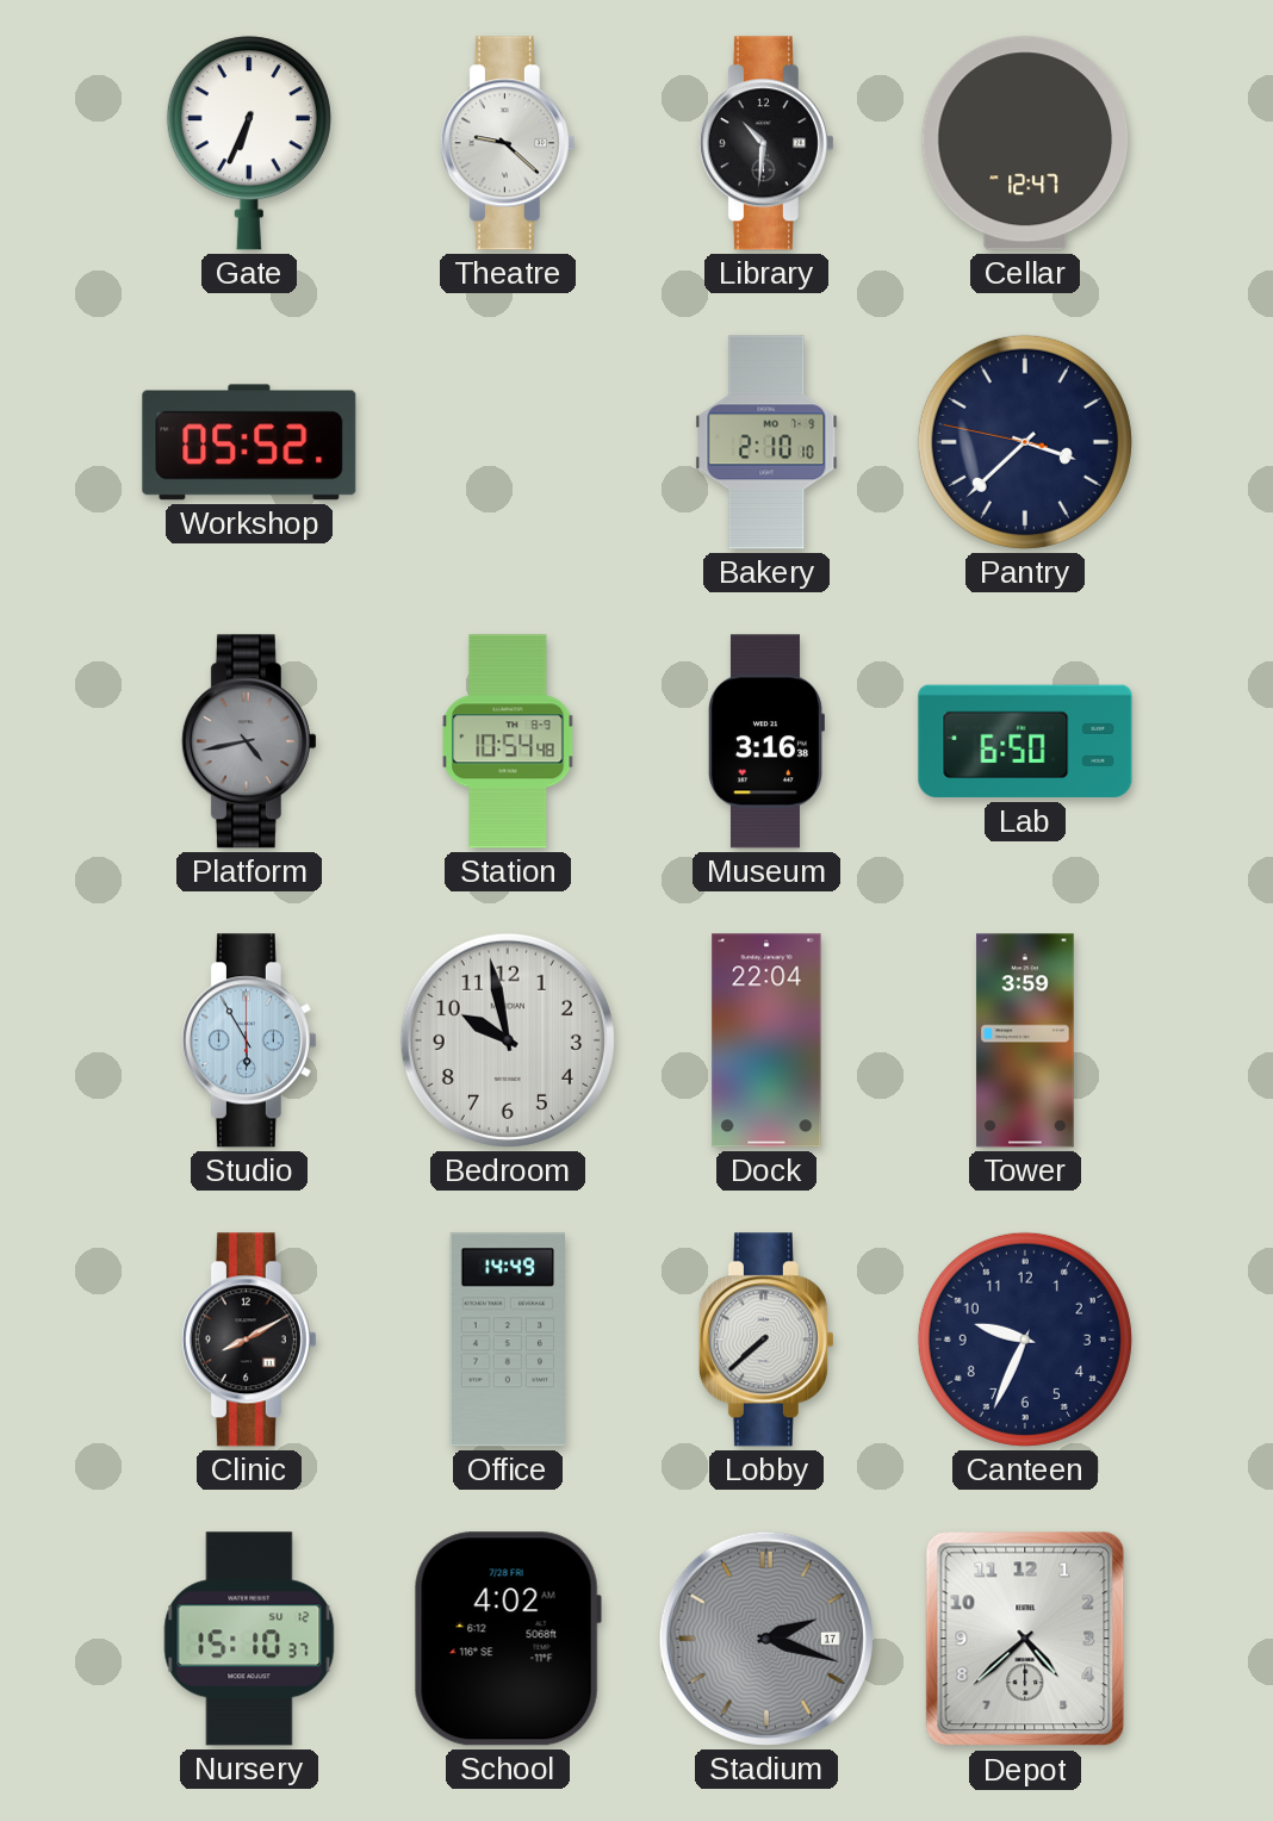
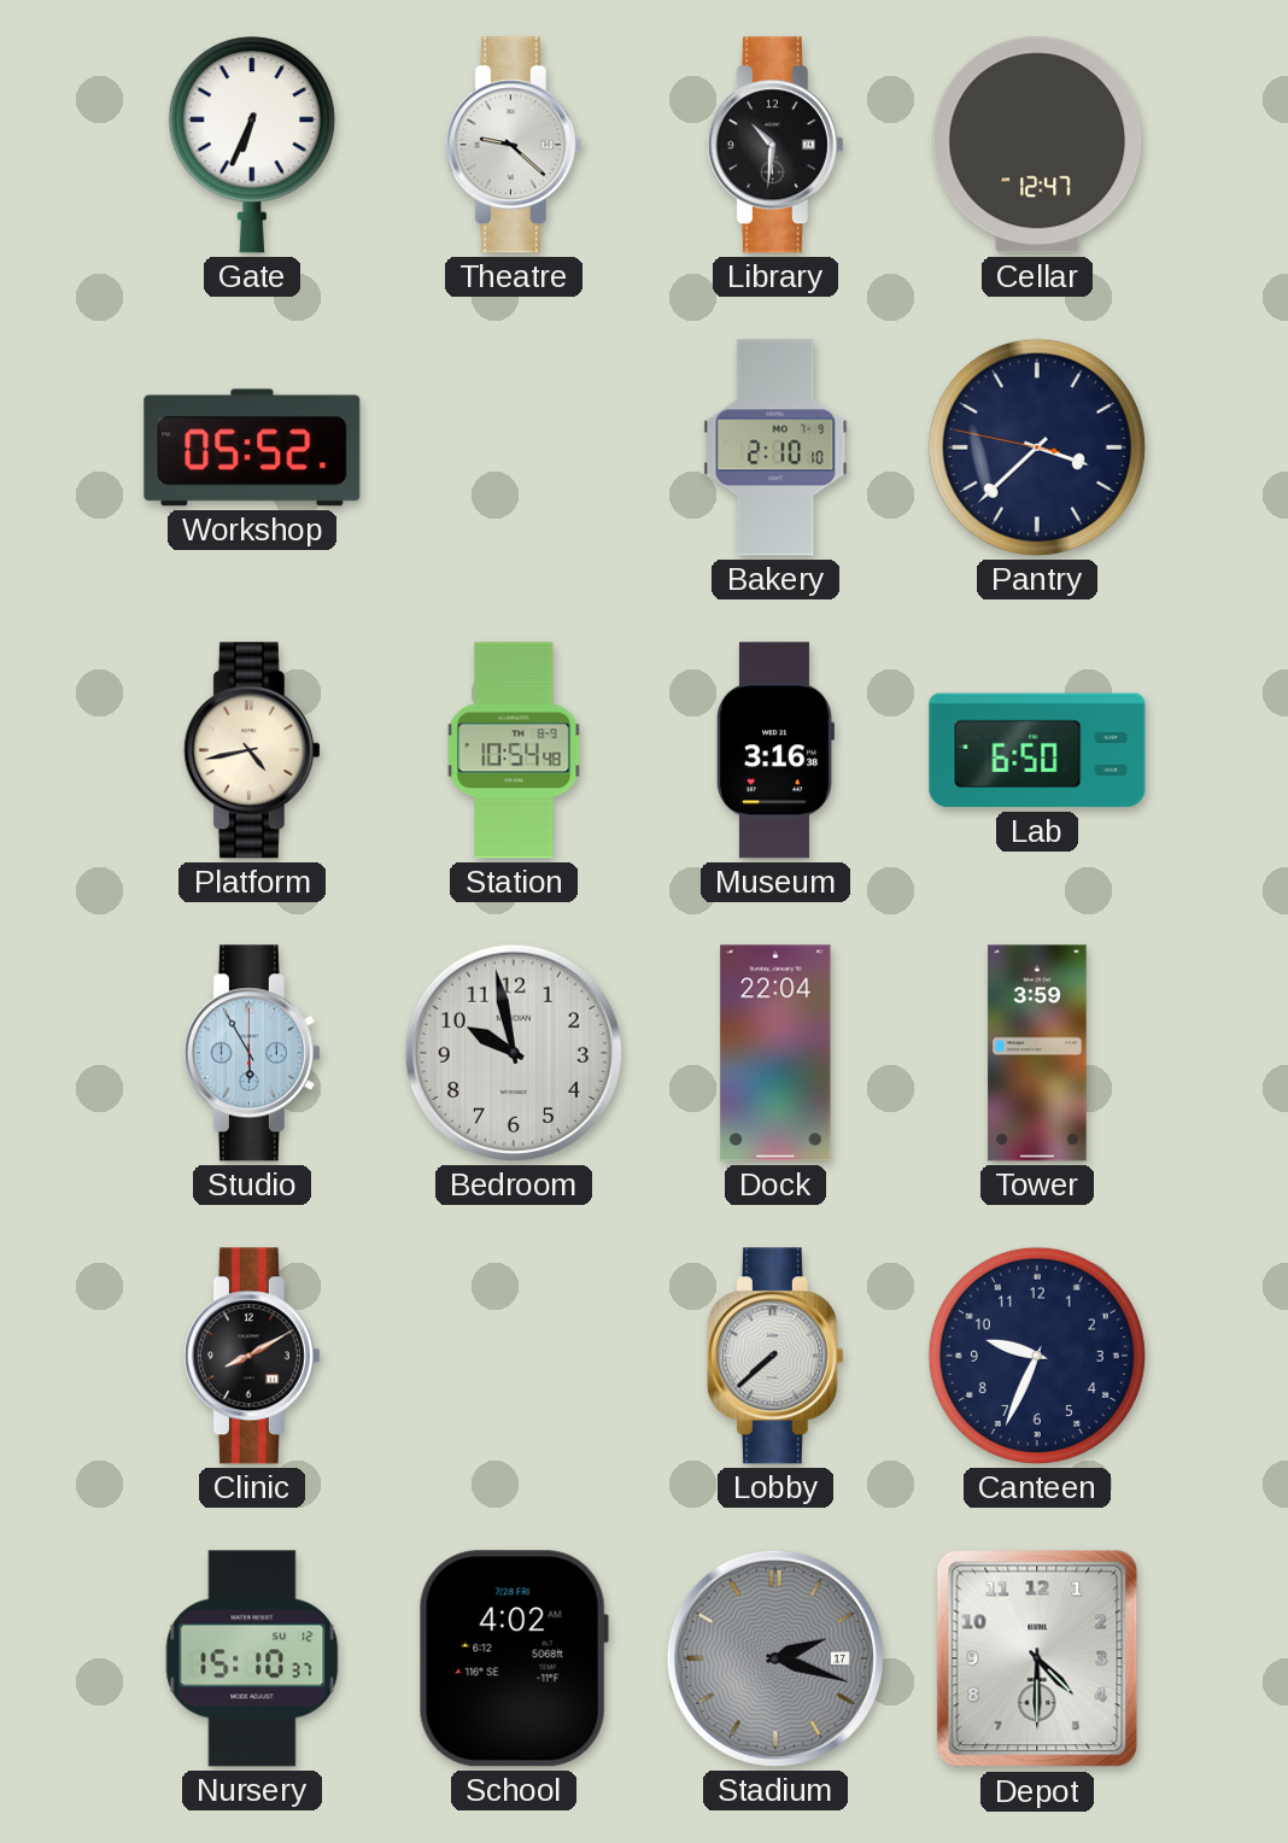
Platform dial: grey -> cream (252, 750)
Office: 14:49 -> none (508, 1340)
Depot: 4:38 -> 4:30 (1037, 1658)
